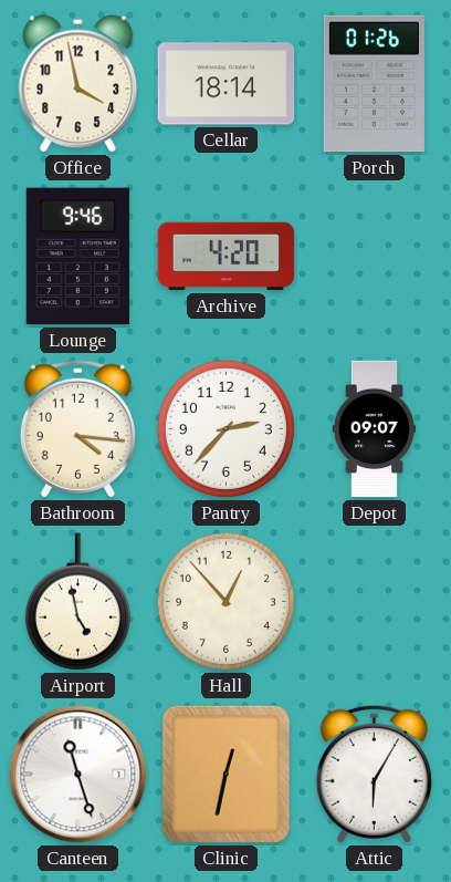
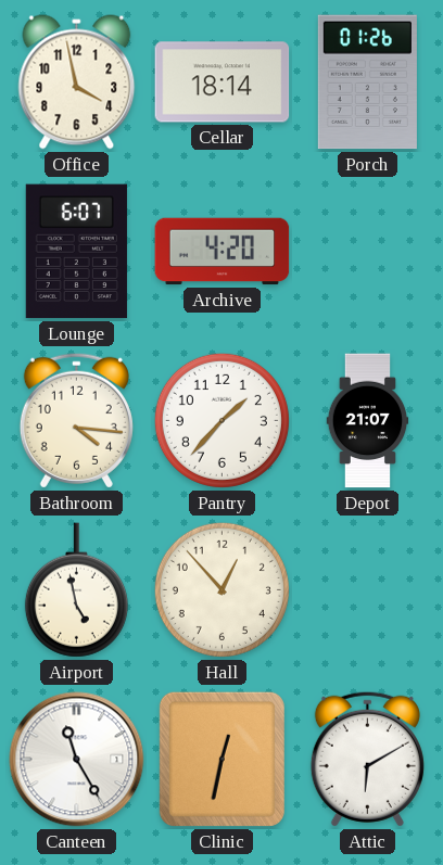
Lounge: 9:46 -> 6:07 (76, 252)
Pantry: 2:37 -> 1:37 (221, 420)
Depot: 09:07 -> 21:07 (368, 421)
Canteen: 11:27 -> 11:25 (77, 760)
Attic: 6:05 -> 6:10 (367, 759)
